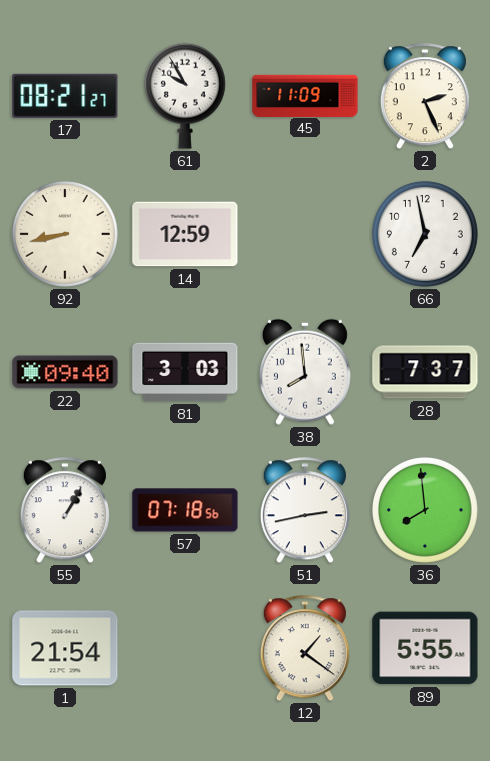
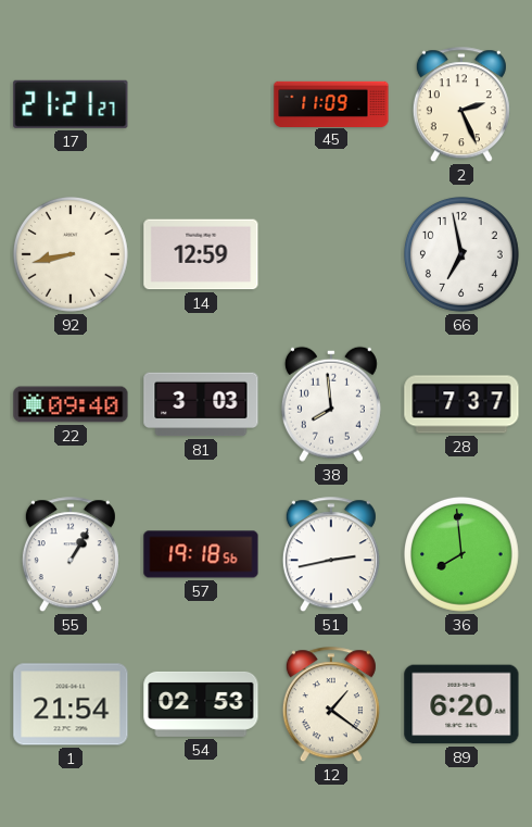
17: 08:21 -> 21:21 (71, 104)
61: 9:55 -> none (185, 96)
57: 07:18 -> 19:18 (201, 554)
54: none -> 02:53 (201, 704)
89: 5:55 -> 6:20 (461, 704)
